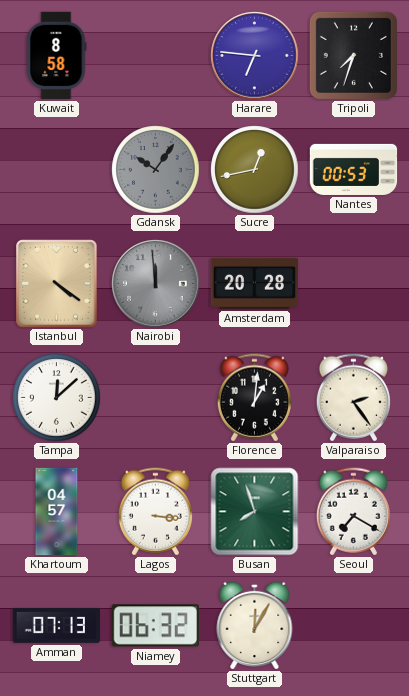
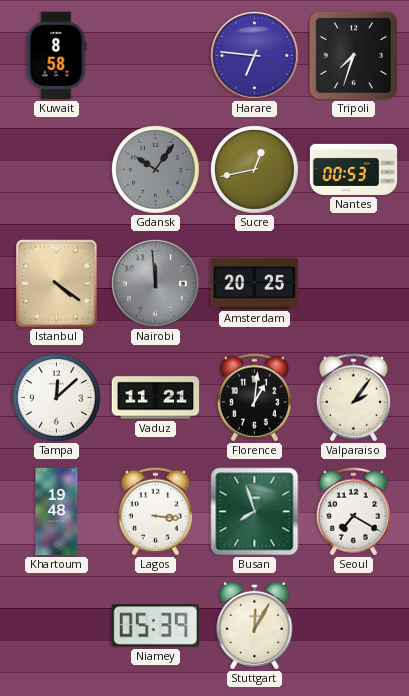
Amsterdam: 20:28 -> 20:25 (255, 283)
Vaduz: none -> 11:21 (156, 398)
Valparaiso: 2:24 -> 2:06 (353, 398)
Khartoum: 04:57 -> 19:48 (57, 512)
Amman: 07:13 -> none (56, 625)
Niamey: 06:32 -> 05:39 (155, 626)
